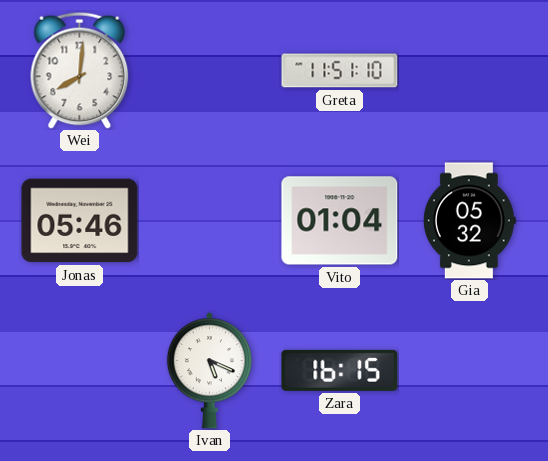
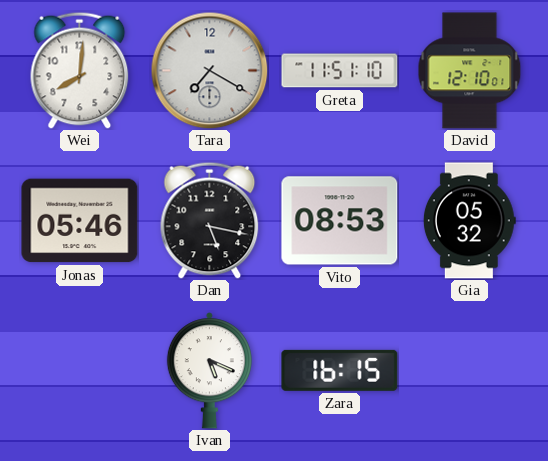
Tara: none -> 7:20 (209, 70)
David: none -> 12:10 (470, 71)
Dan: none -> 5:17 (210, 220)
Vito: 01:04 -> 08:53 (340, 221)
